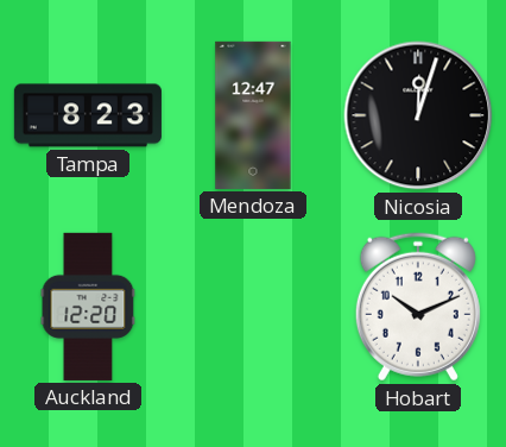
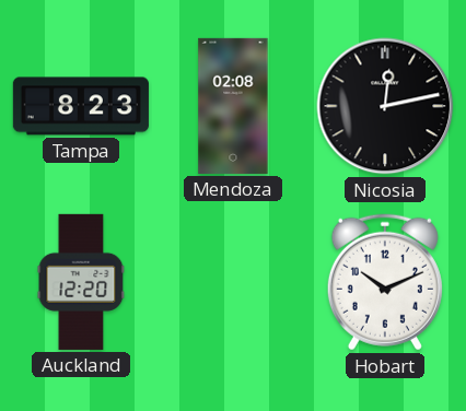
Mendoza: 12:47 -> 02:08 (233, 106)
Nicosia: 12:03 -> 12:13 (385, 106)
